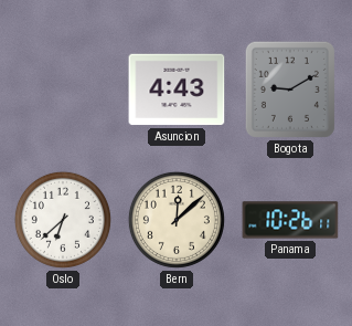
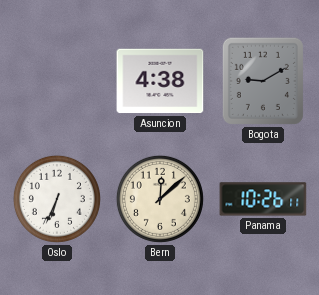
Asuncion: 4:43 -> 4:38 (160, 81)
Oslo: 6:38 -> 6:34 (57, 199)
